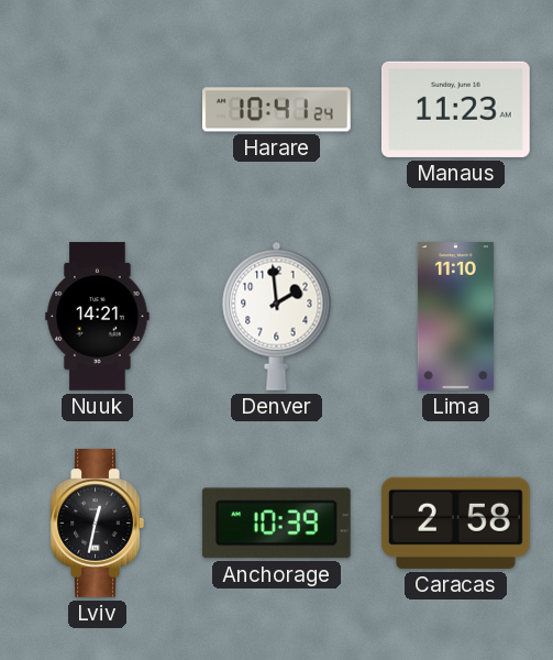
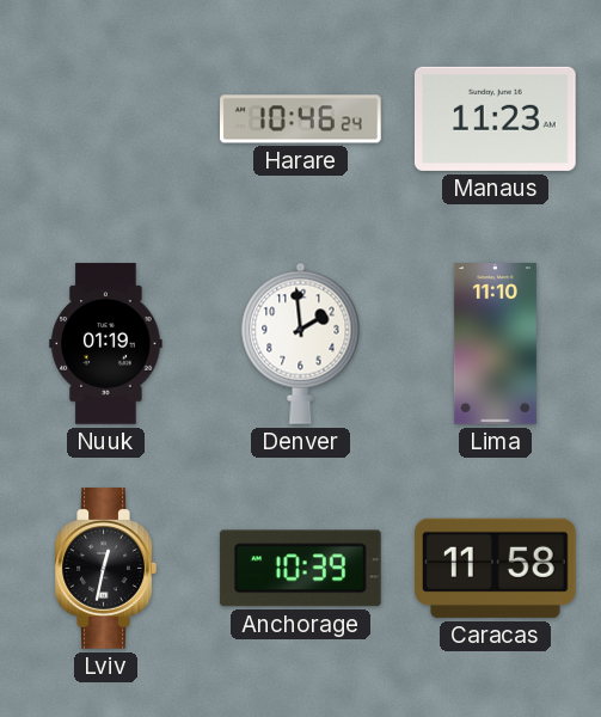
Harare: 10:41 -> 10:46 (301, 119)
Nuuk: 14:21 -> 01:19 (106, 344)
Caracas: 2:58 -> 11:58 (495, 568)
